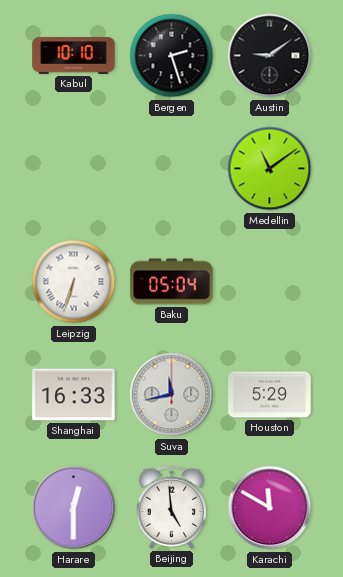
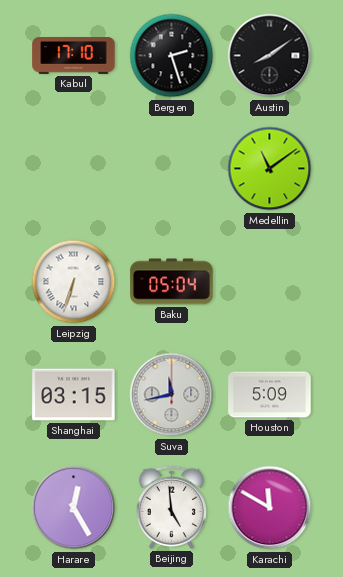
Kabul: 10:10 -> 17:10 (74, 56)
Austin: 9:09 -> 8:09 (270, 56)
Shanghai: 16:33 -> 03:15 (74, 395)
Houston: 5:29 -> 5:09 (270, 395)
Harare: 12:30 -> 12:25 (74, 508)
